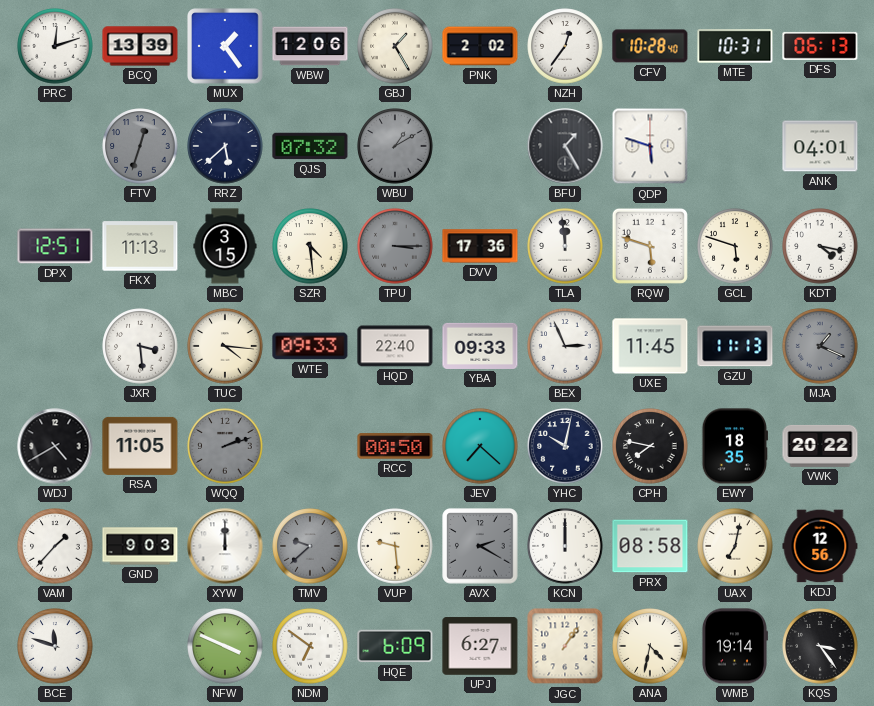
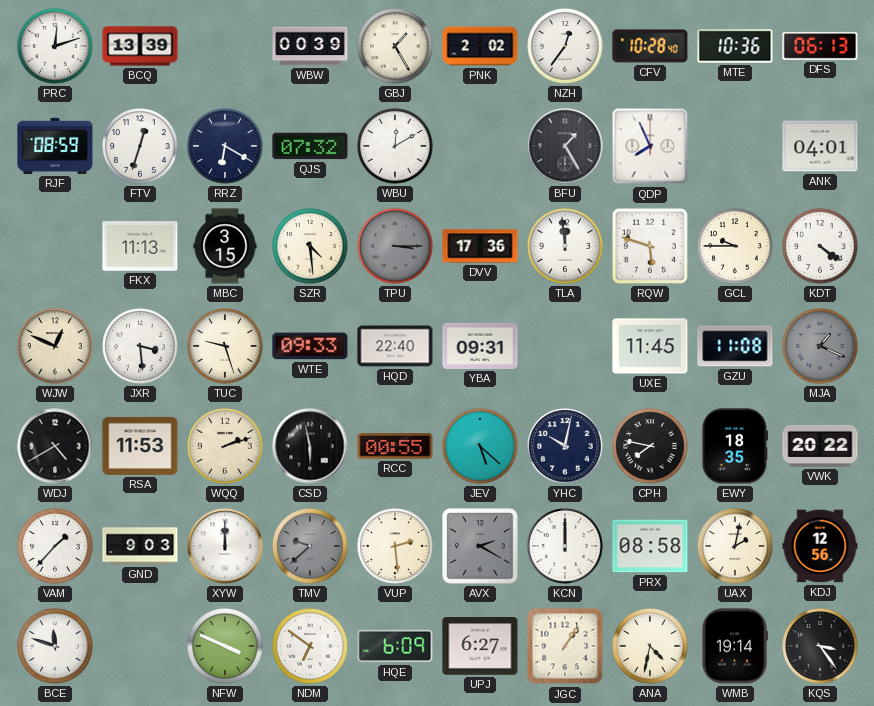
MUX: 1:24 -> none (225, 46)
WBW: 12:06 -> 00:39 (310, 46)
MTE: 10:31 -> 10:36 (735, 46)
RJF: none -> 08:59 (55, 146)
FTV dial: grey -> white (140, 146)
RRZ: 5:38 -> 6:20 (225, 146)
WBU: 1:10 -> 12:10 (395, 146)
WBU dial: grey -> white (395, 146)
QDP: 5:48 -> 7:56 (650, 146)
DPX: 12:51 -> none (55, 246)
GCL: 5:48 -> 9:45 (735, 246)
KDT: 4:17 -> 4:21 (820, 246)
WJW: none -> 12:49 (55, 346)
TUC: 4:16 -> 9:27 (225, 346)
YBA: 09:33 -> 09:31 (480, 346)
BEX: 2:56 -> none (565, 346)
GZU: 11:13 -> 11:08 (735, 346)
RSA: 11:05 -> 11:53 (140, 446)
WQQ dial: grey -> cream (225, 446)
CSD: none -> 5:58 (310, 446)
RCC: 00:50 -> 00:55 (395, 446)
JEV: 7:22 -> 5:22 (480, 446)
VUP: 9:29 -> 2:29 (395, 546)
UAX: 7:02 -> 2:02 (735, 546)
